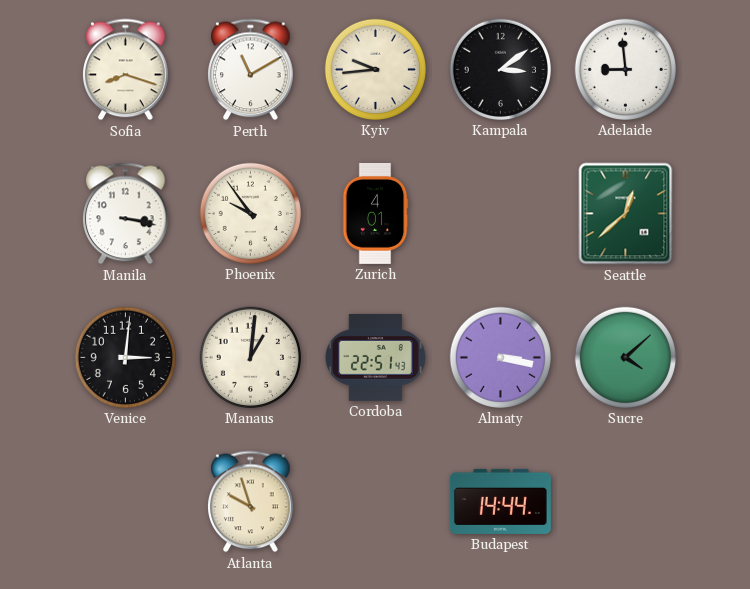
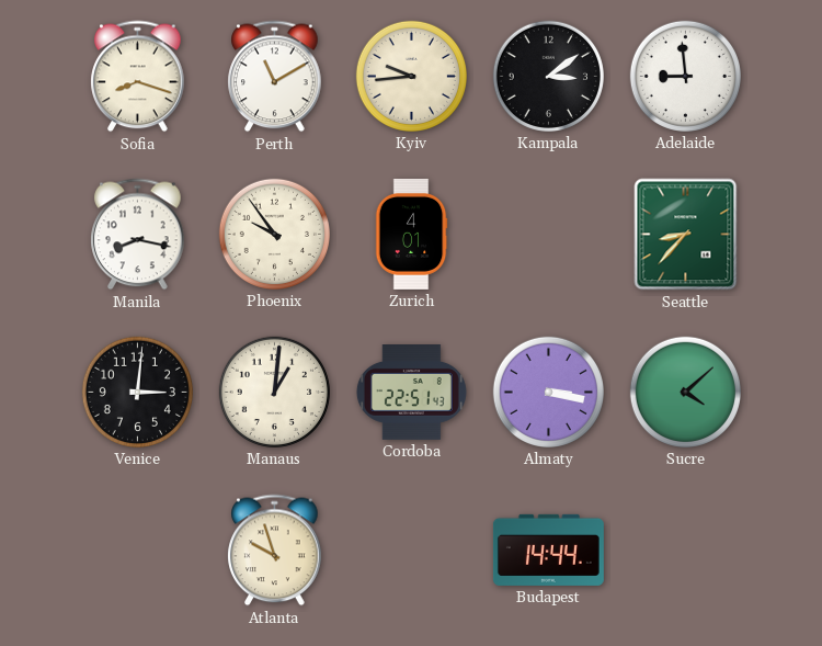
Manila: 3:17 -> 8:17 (138, 235)
Seattle: 12:38 -> 8:37 (686, 235)
